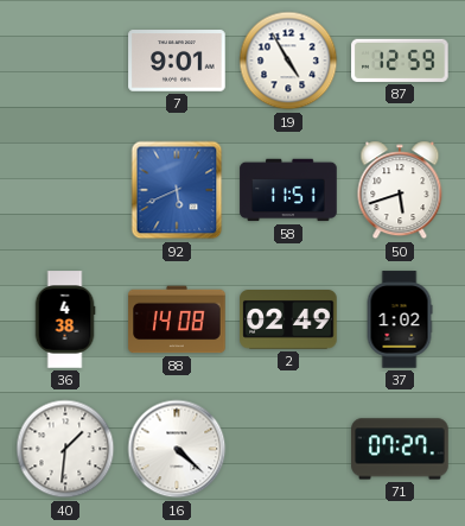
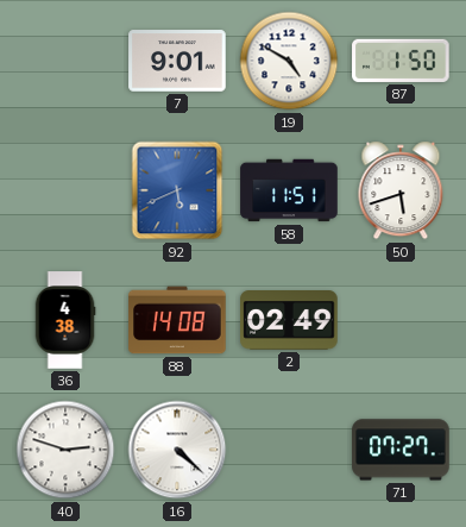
19: 4:55 -> 4:50 (289, 61)
87: 12:59 -> 1:50 (401, 61)
37: 1:02 -> none (400, 319)
40: 1:31 -> 2:48 (65, 450)
